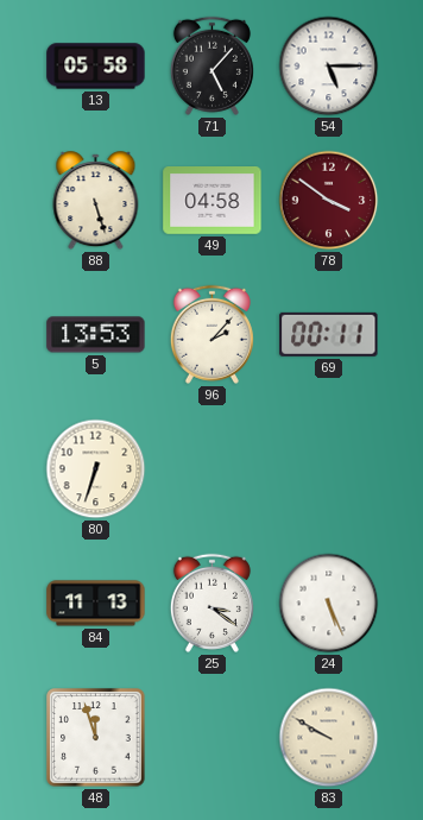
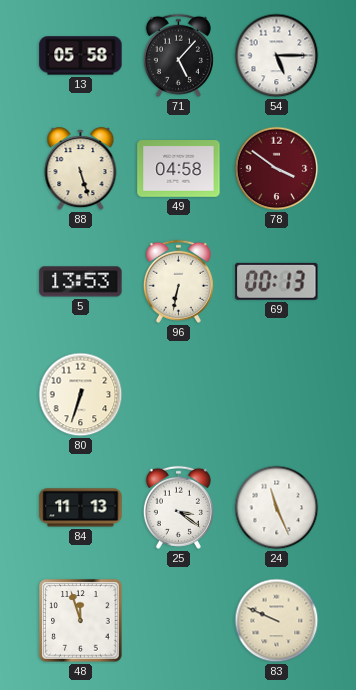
96: 2:07 -> 6:32 (178, 281)
69: 00:11 -> 00:13 (277, 281)
24: 5:26 -> 11:26 (277, 508)
83: 9:50 -> 9:49 (277, 621)
